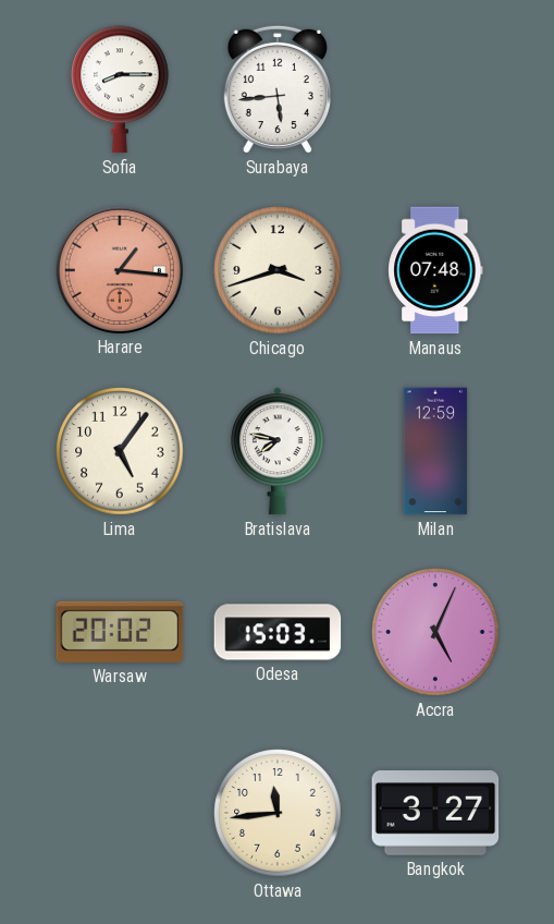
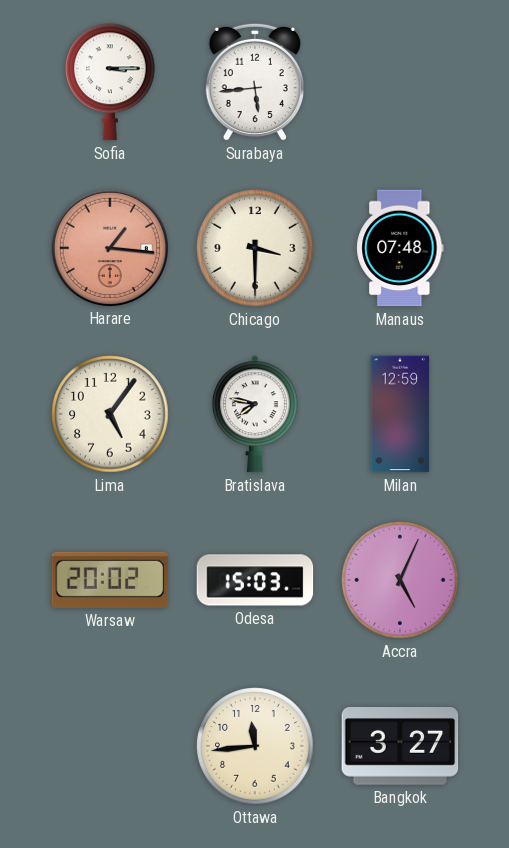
Sofia: 8:15 -> 3:15 (111, 82)
Chicago: 3:42 -> 3:30 (255, 248)
